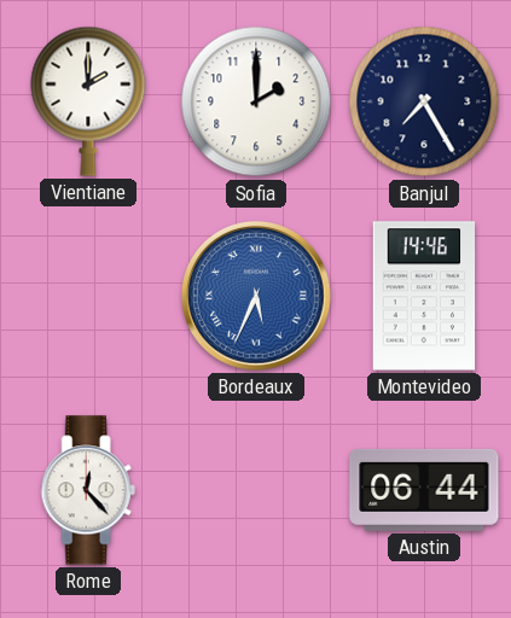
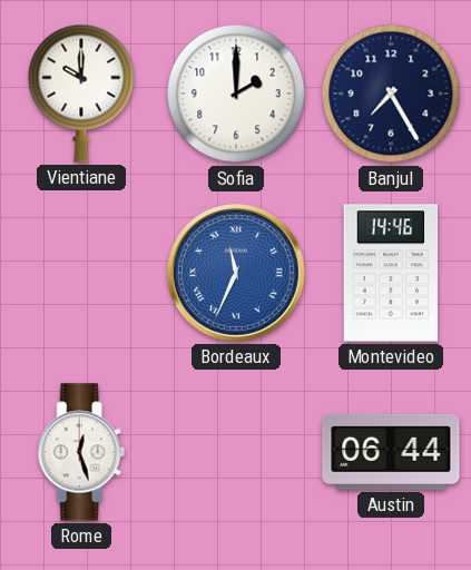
Vientiane: 2:00 -> 10:00 (81, 94)
Bordeaux: 5:34 -> 11:34 (236, 273)
Rome: 12:23 -> 12:27 (81, 452)
